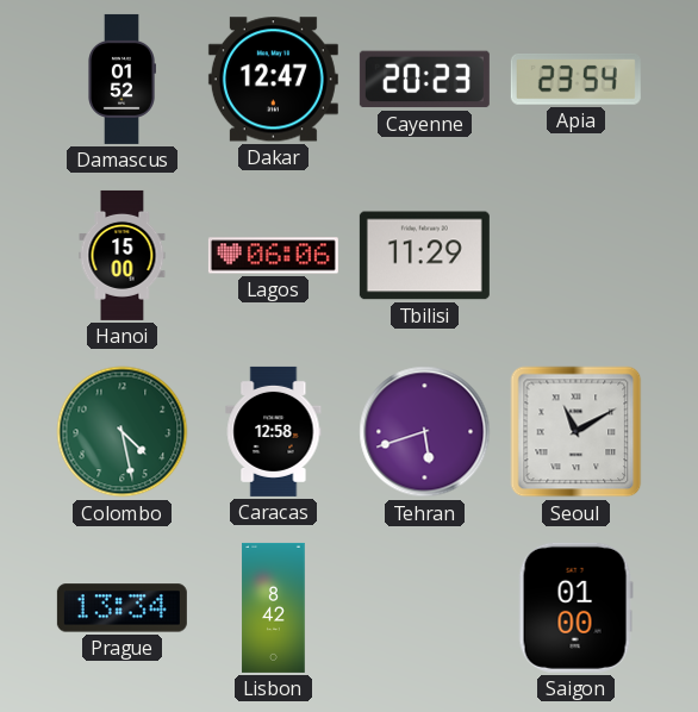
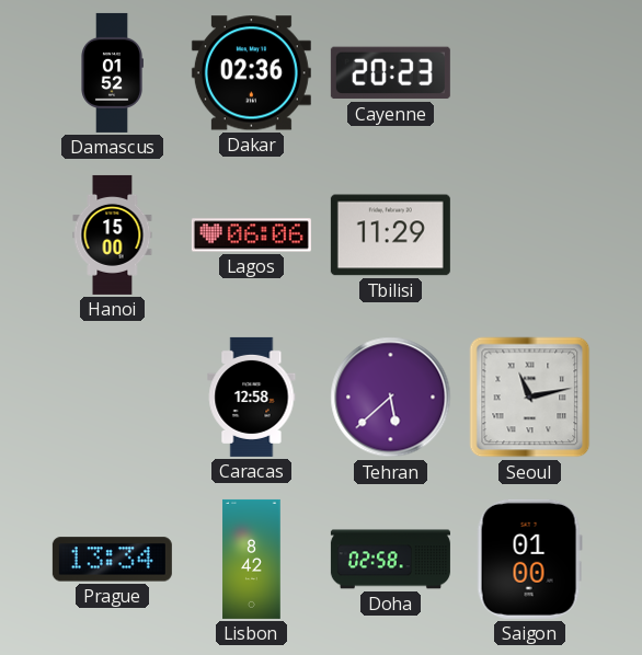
Dakar: 12:47 -> 02:36 (251, 73)
Apia: 23:54 -> none (575, 80)
Colombo: 4:28 -> none (123, 432)
Tehran: 5:42 -> 5:38 (391, 398)
Seoul: 11:10 -> 11:13 (530, 398)
Doha: none -> 02:58 (390, 560)
